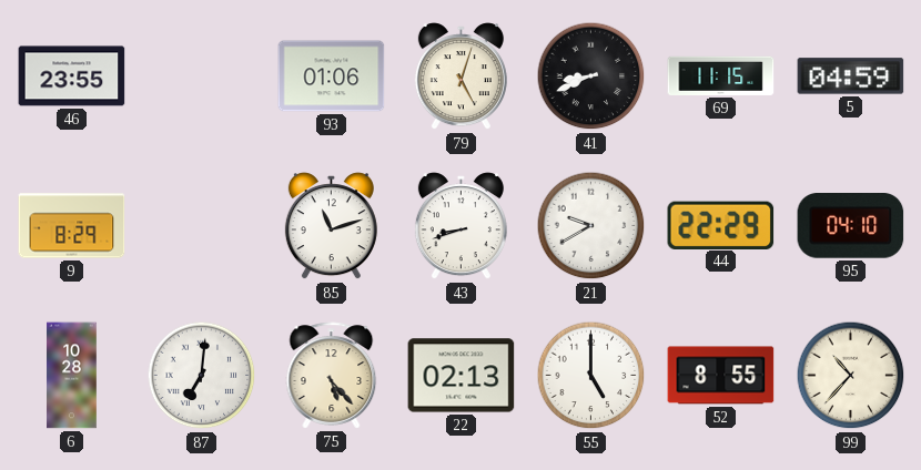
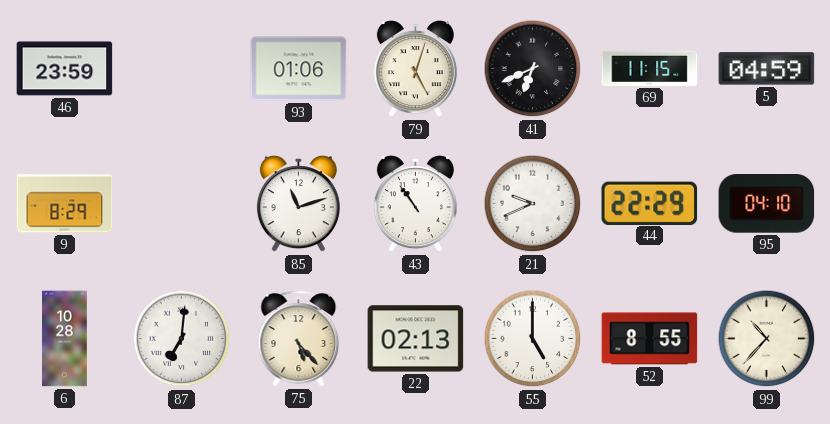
46: 23:55 -> 23:59 (65, 69)
41: 8:41 -> 6:41 (533, 69)
43: 8:42 -> 10:54 (415, 204)
21: 9:40 -> 9:41 (533, 204)
